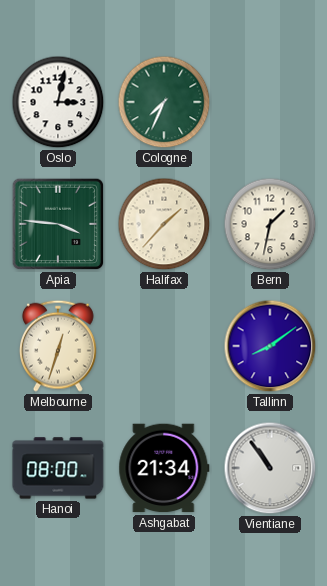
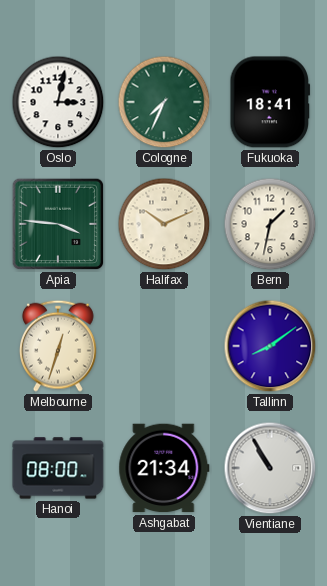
Fukuoka: none -> 18:41 (270, 102)
Halifax: 1:37 -> 10:11 (164, 224)
Vientiane: 10:54 -> 10:55 (270, 468)
